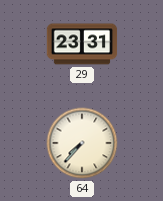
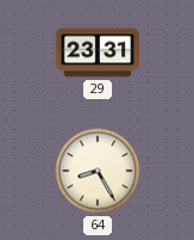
64: 7:37 -> 8:25 (98, 171)
